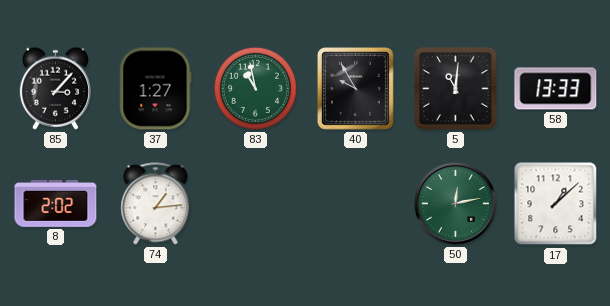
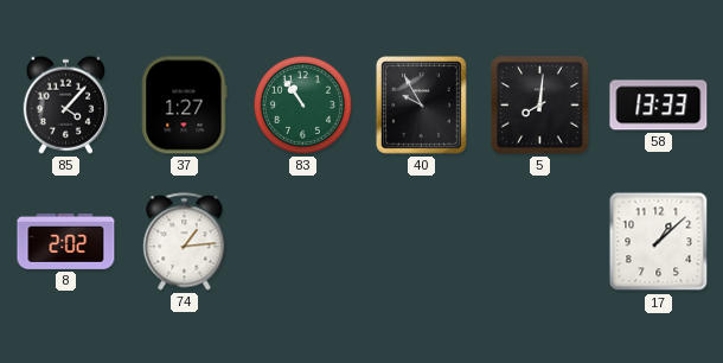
85: 3:07 -> 4:07 (65, 104)
83: 10:58 -> 10:54 (302, 104)
5: 11:01 -> 8:01 (540, 106)
50: 12:13 -> none (456, 204)
